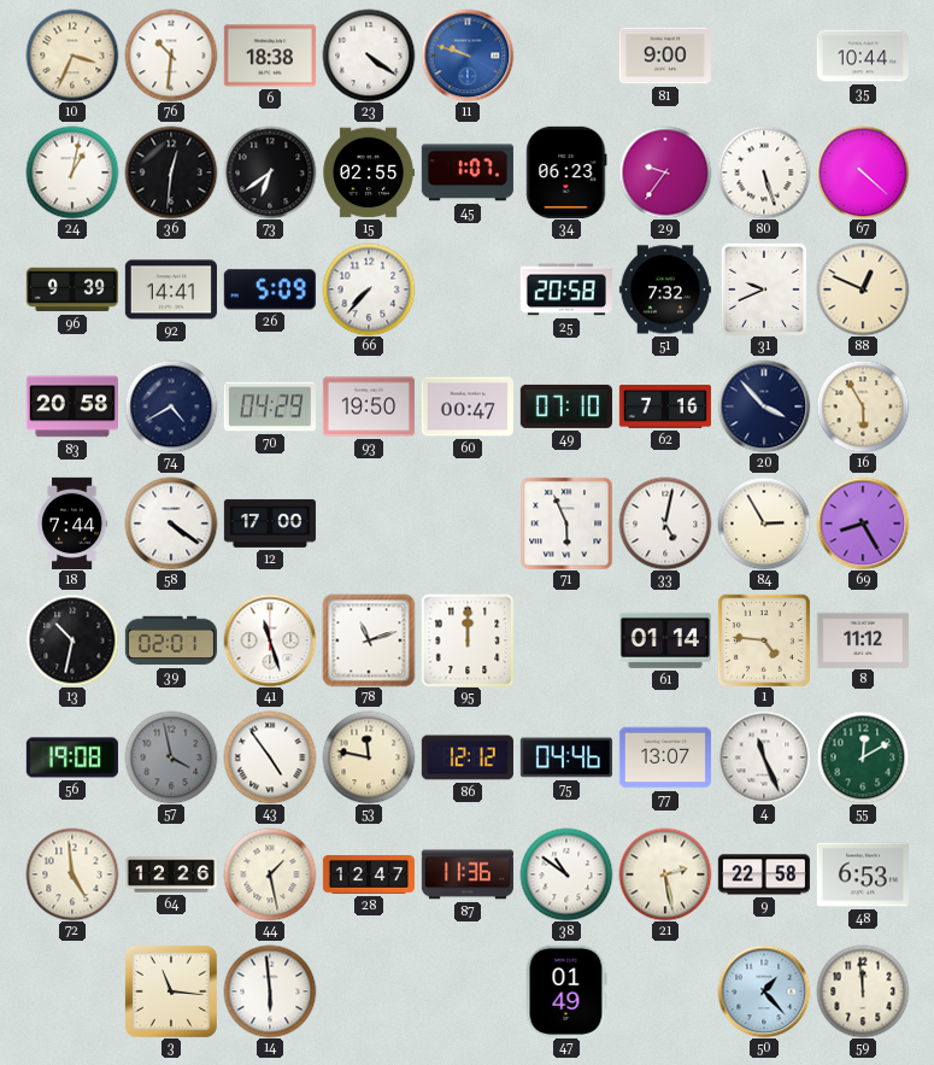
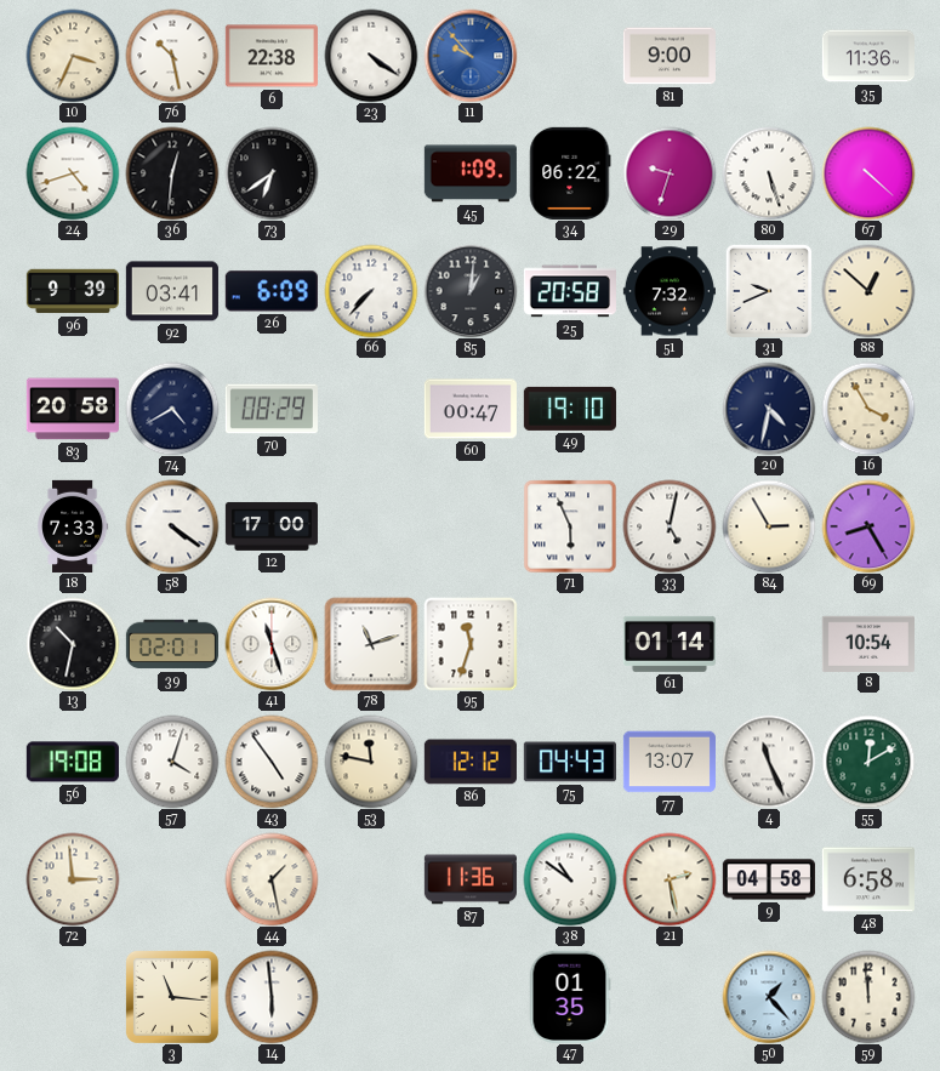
76: 10:31 -> 10:28 (172, 56)
6: 18:38 -> 22:38 (272, 56)
11: 9:48 -> 9:53 (471, 56)
35: 10:44 -> 11:36 (868, 56)
24: 1:02 -> 4:42 (73, 173)
15: 02:55 -> none (369, 172)
45: 1:07 -> 1:09 (471, 173)
34: 06:23 -> 06:22 (570, 173)
29: 9:36 -> 9:33 (670, 173)
92: 14:41 -> 03:41 (172, 291)
26: 5:09 -> 6:09 (272, 291)
85: none -> 1:01 (471, 291)
88: 12:49 -> 12:52 (868, 291)
70: 04:29 -> 08:29 (272, 409)
93: 19:50 -> none (369, 406)
49: 07:10 -> 19:10 (570, 409)
62: 7:16 -> none (665, 406)
20: 3:53 -> 4:32 (769, 409)
16: 5:55 -> 3:55 (868, 409)
18: 7:44 -> 7:33 (74, 526)
95: 12:00 -> 11:33 (471, 644)
1: 4:46 -> none (764, 640)
8: 11:12 -> 10:54 (868, 643)
57: 3:58 -> 4:03 (172, 762)
57 dial: grey -> white (172, 762)
75: 04:46 -> 04:43 (570, 762)
72: 4:59 -> 2:59 (73, 879)
64: 12:26 -> none (170, 874)
28: 12:47 -> none (369, 874)
9: 22:58 -> 04:58 (769, 879)
48: 6:53 -> 6:58 (868, 879)
47: 01:49 -> 01:35 (570, 997)
